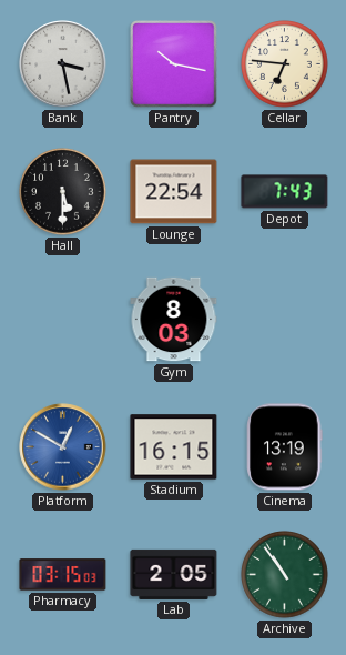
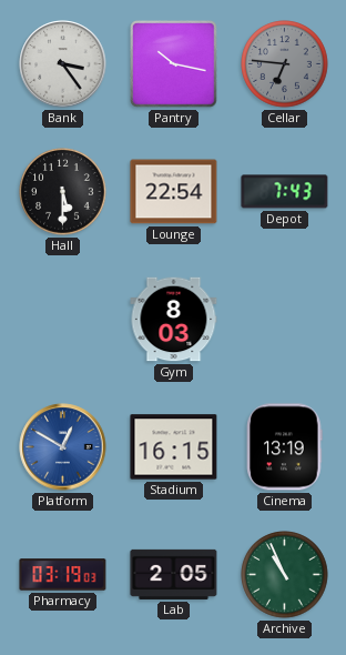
Bank: 3:28 -> 3:24 (63, 64)
Cellar dial: cream -> grey (285, 64)
Pharmacy: 03:15 -> 03:19 (63, 575)
Archive: 10:54 -> 10:56 (285, 575)
